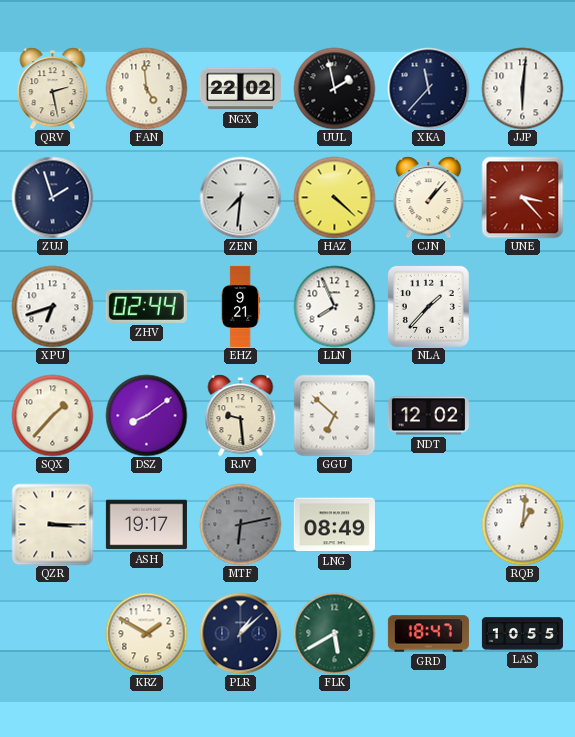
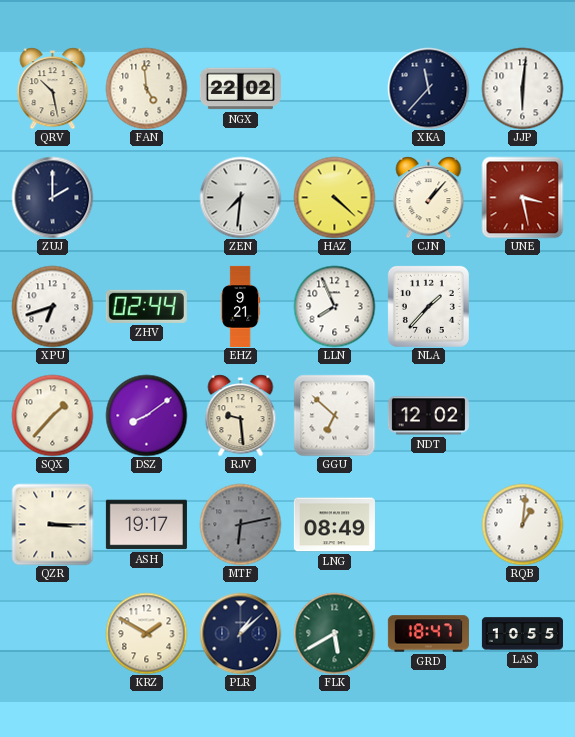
QRV: 2:28 -> 10:28 (53, 88)
UUL: 1:58 -> none (334, 88)
ZUJ: 1:57 -> 2:00 (52, 197)
UNE: 3:23 -> 3:28 (522, 197)
